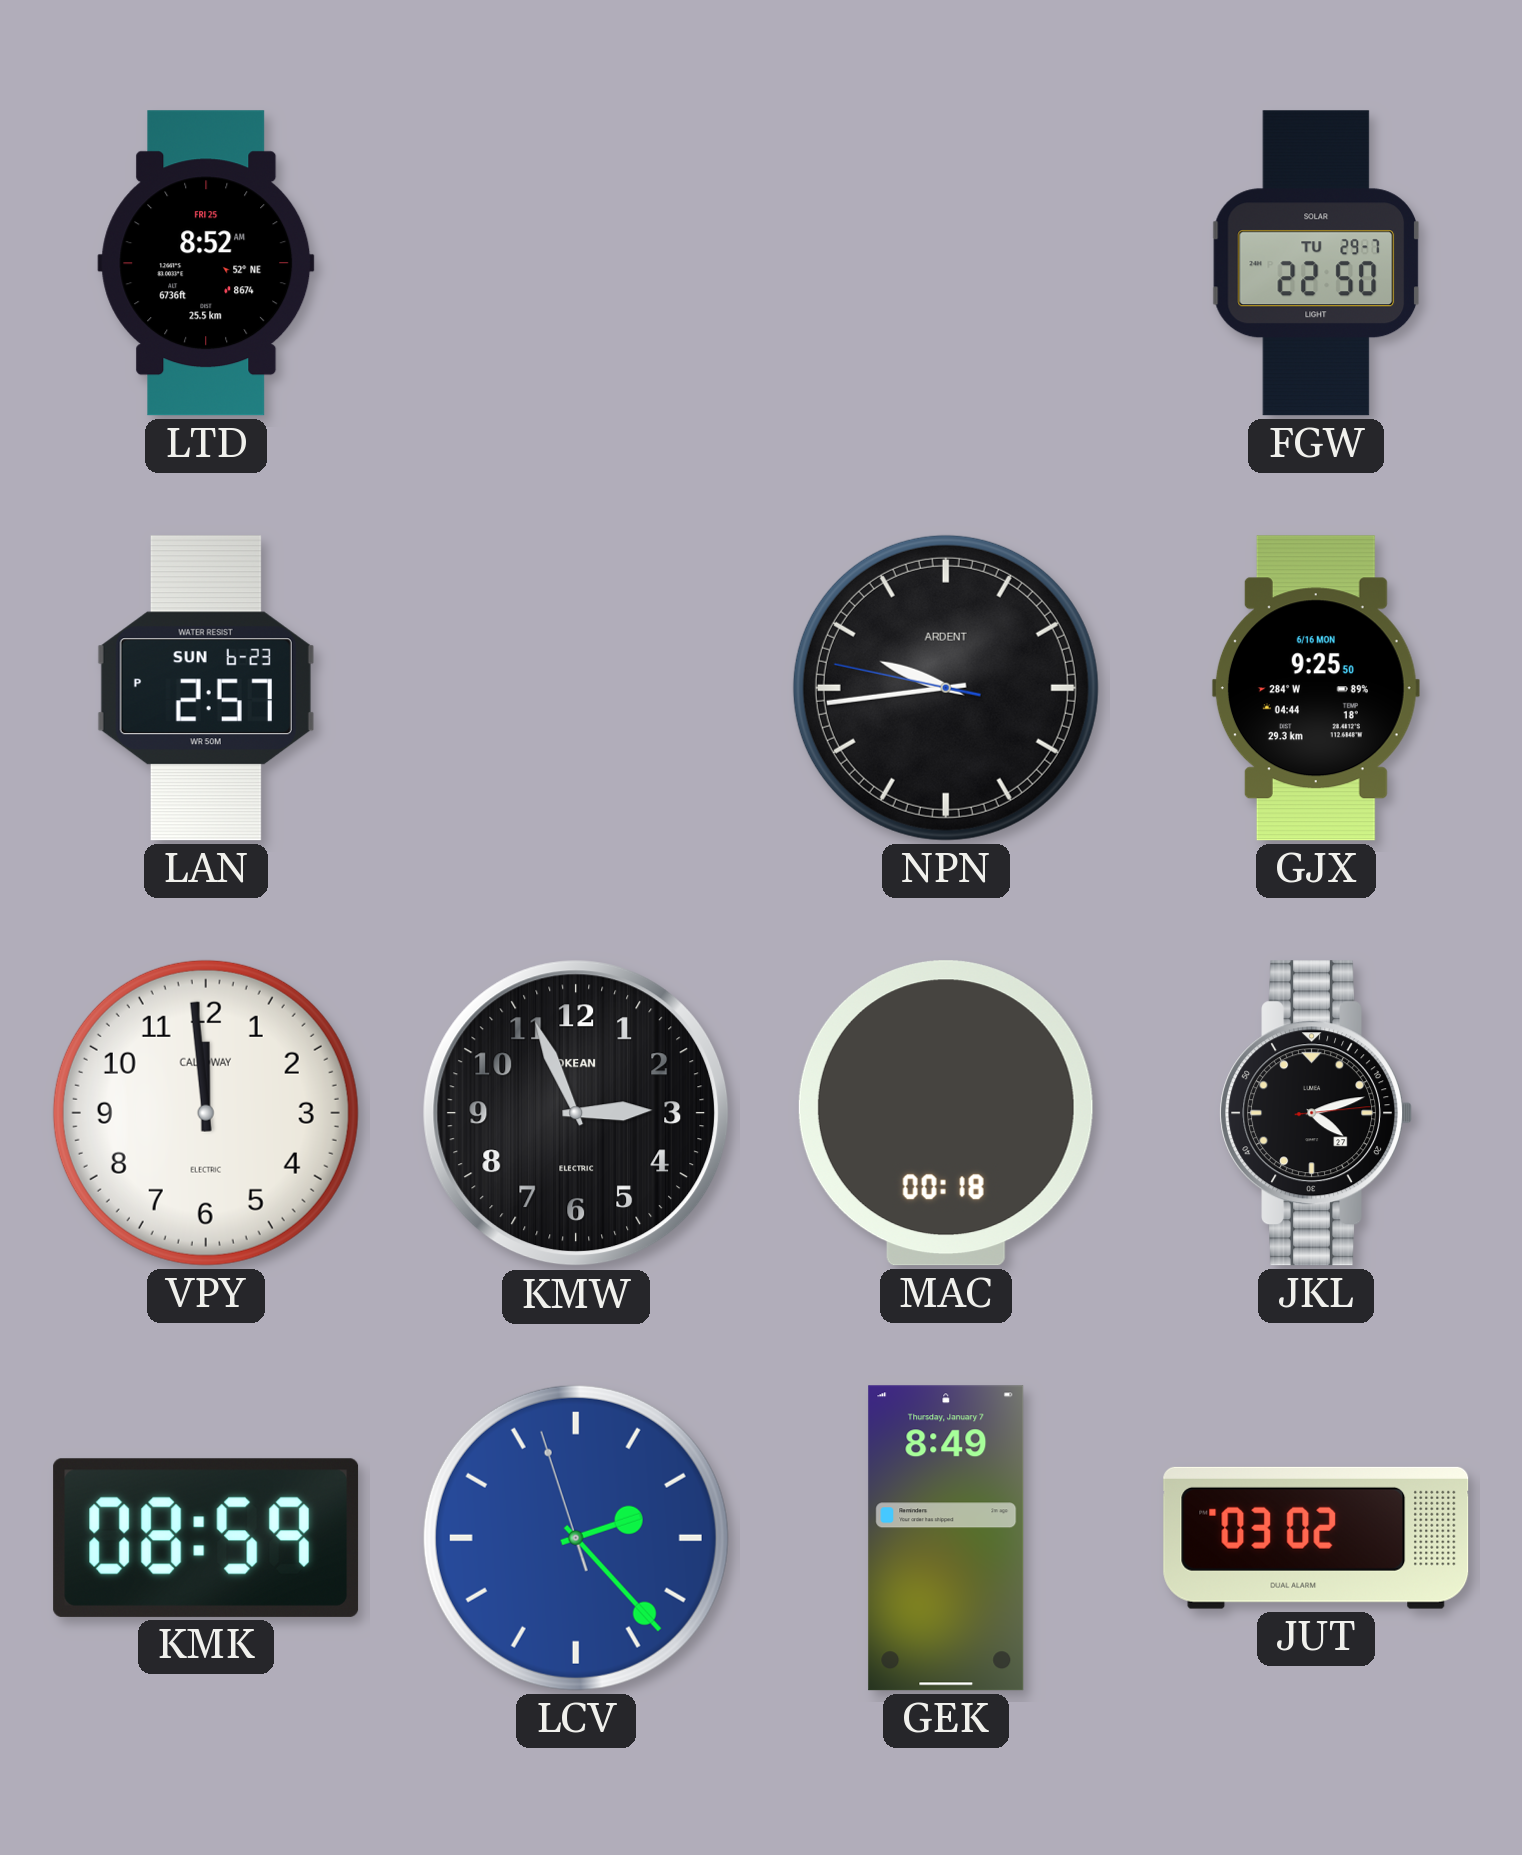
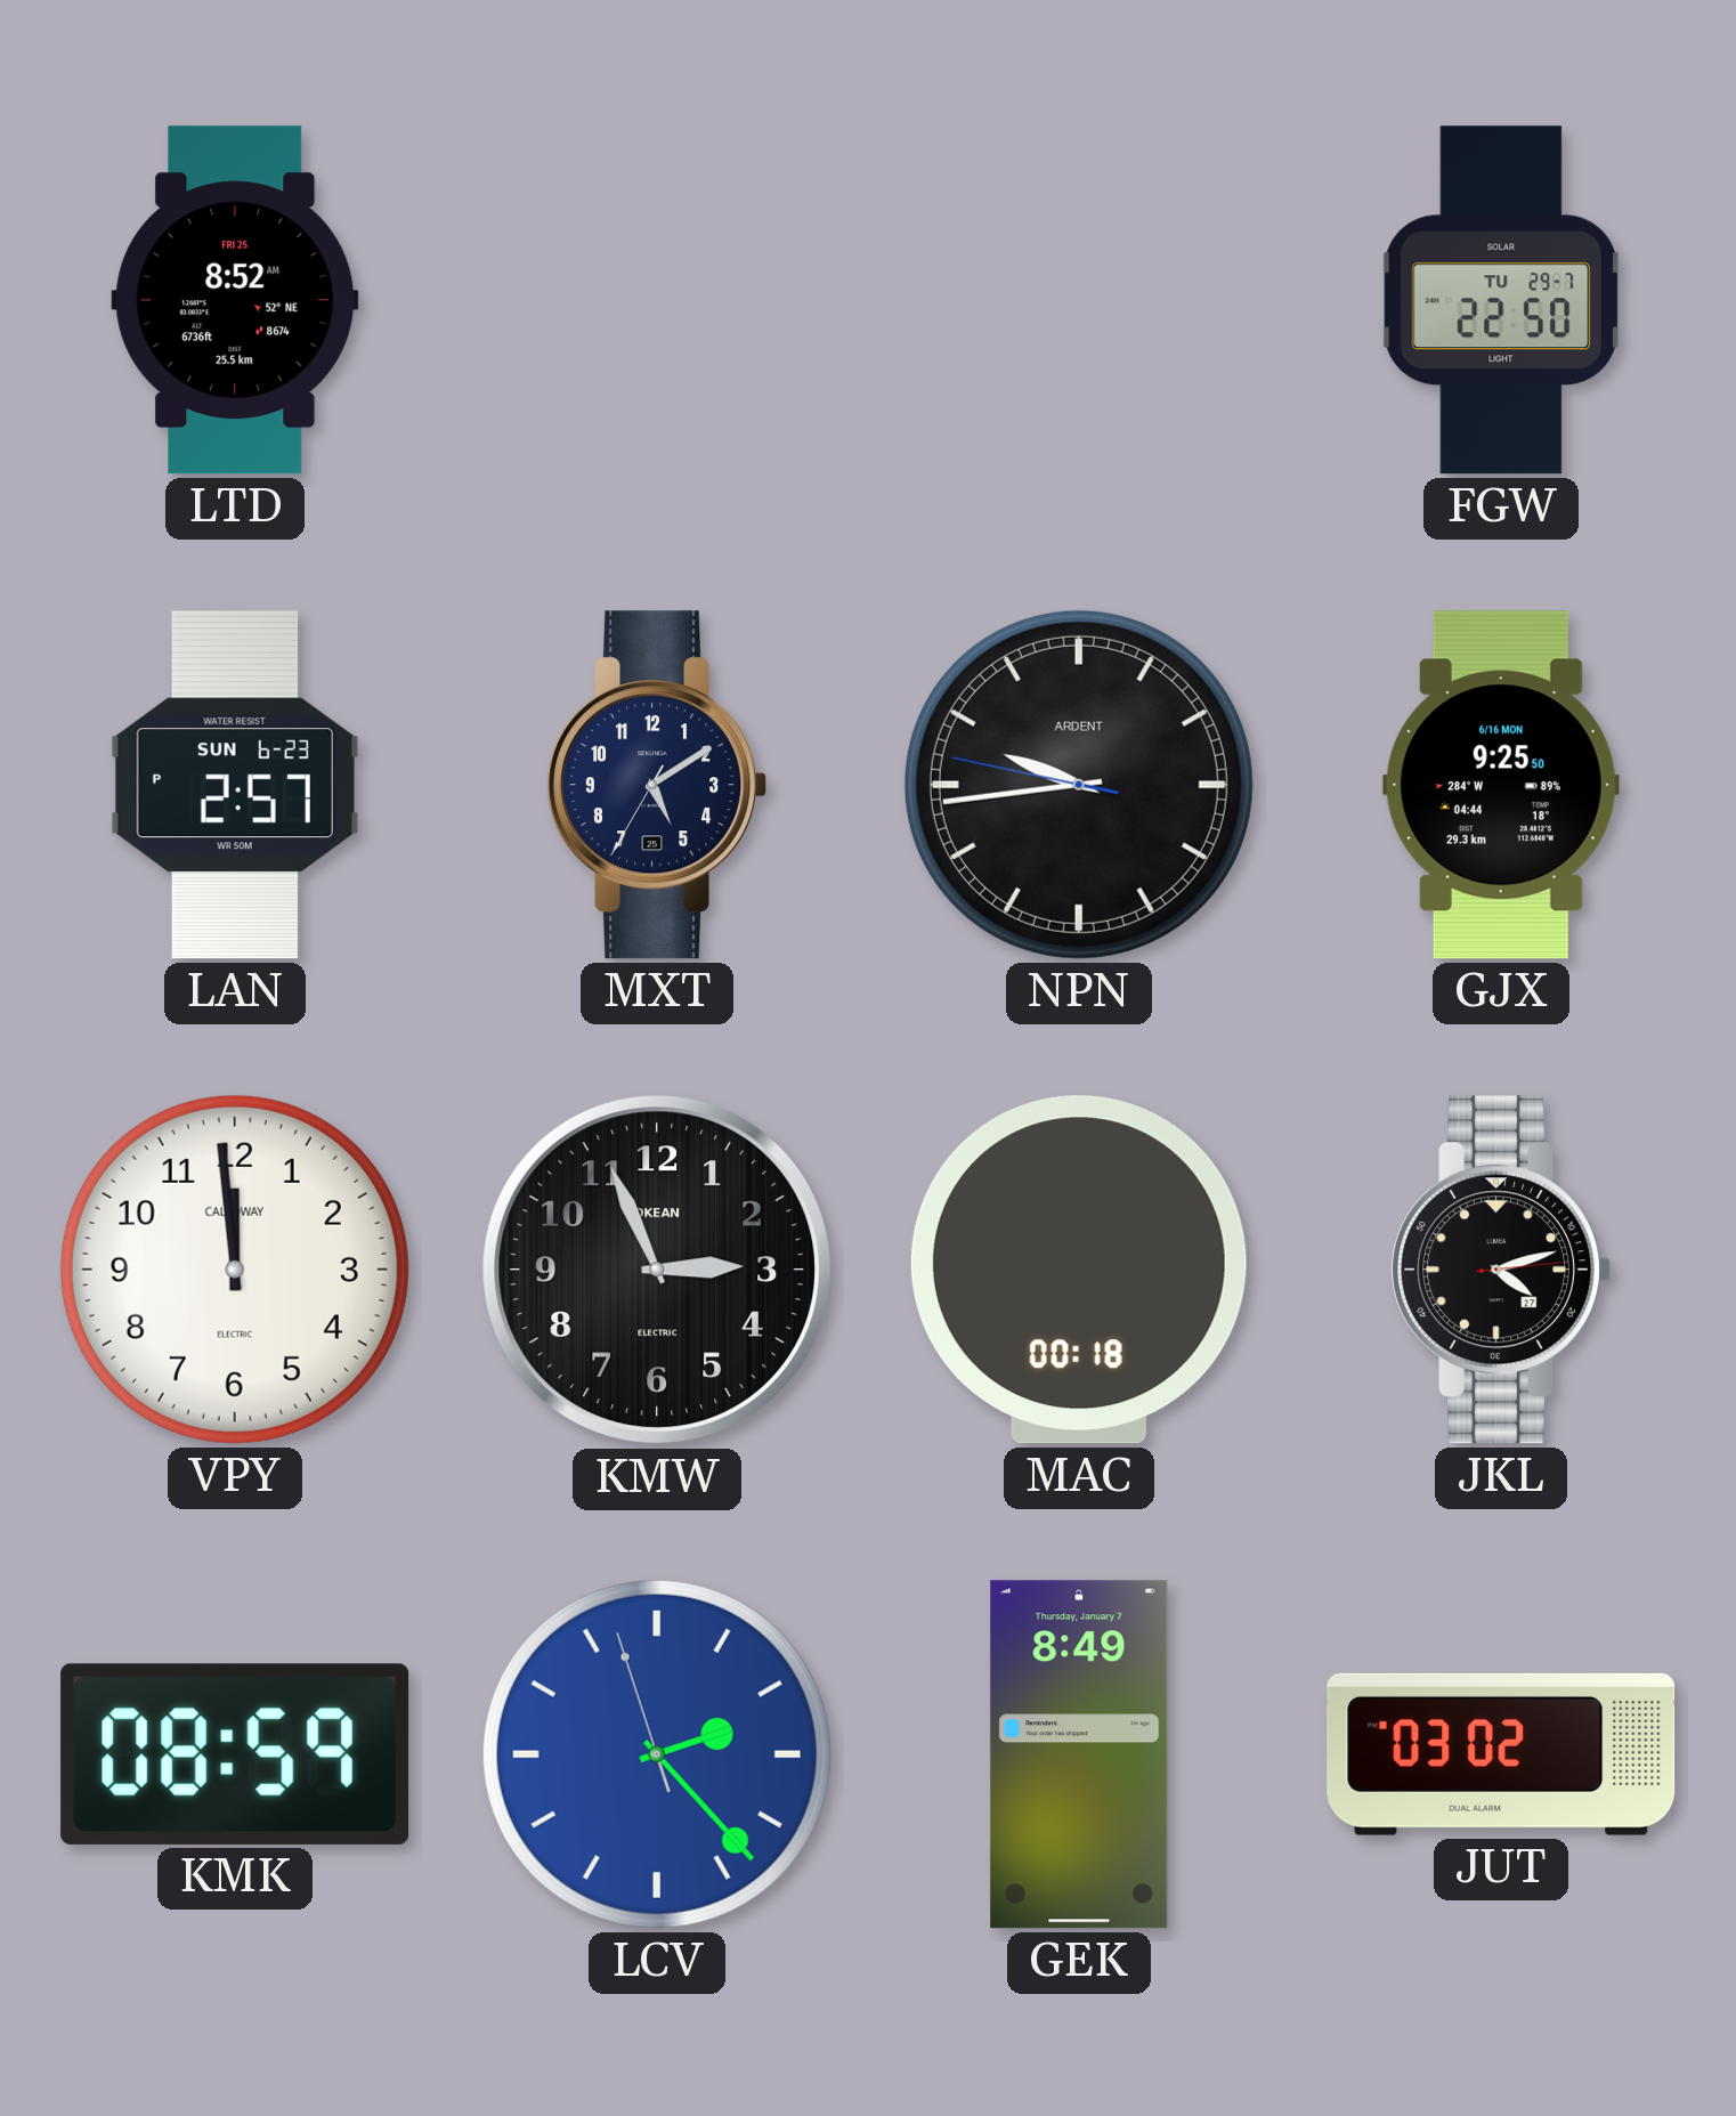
MXT: none -> 5:09 (656, 785)
